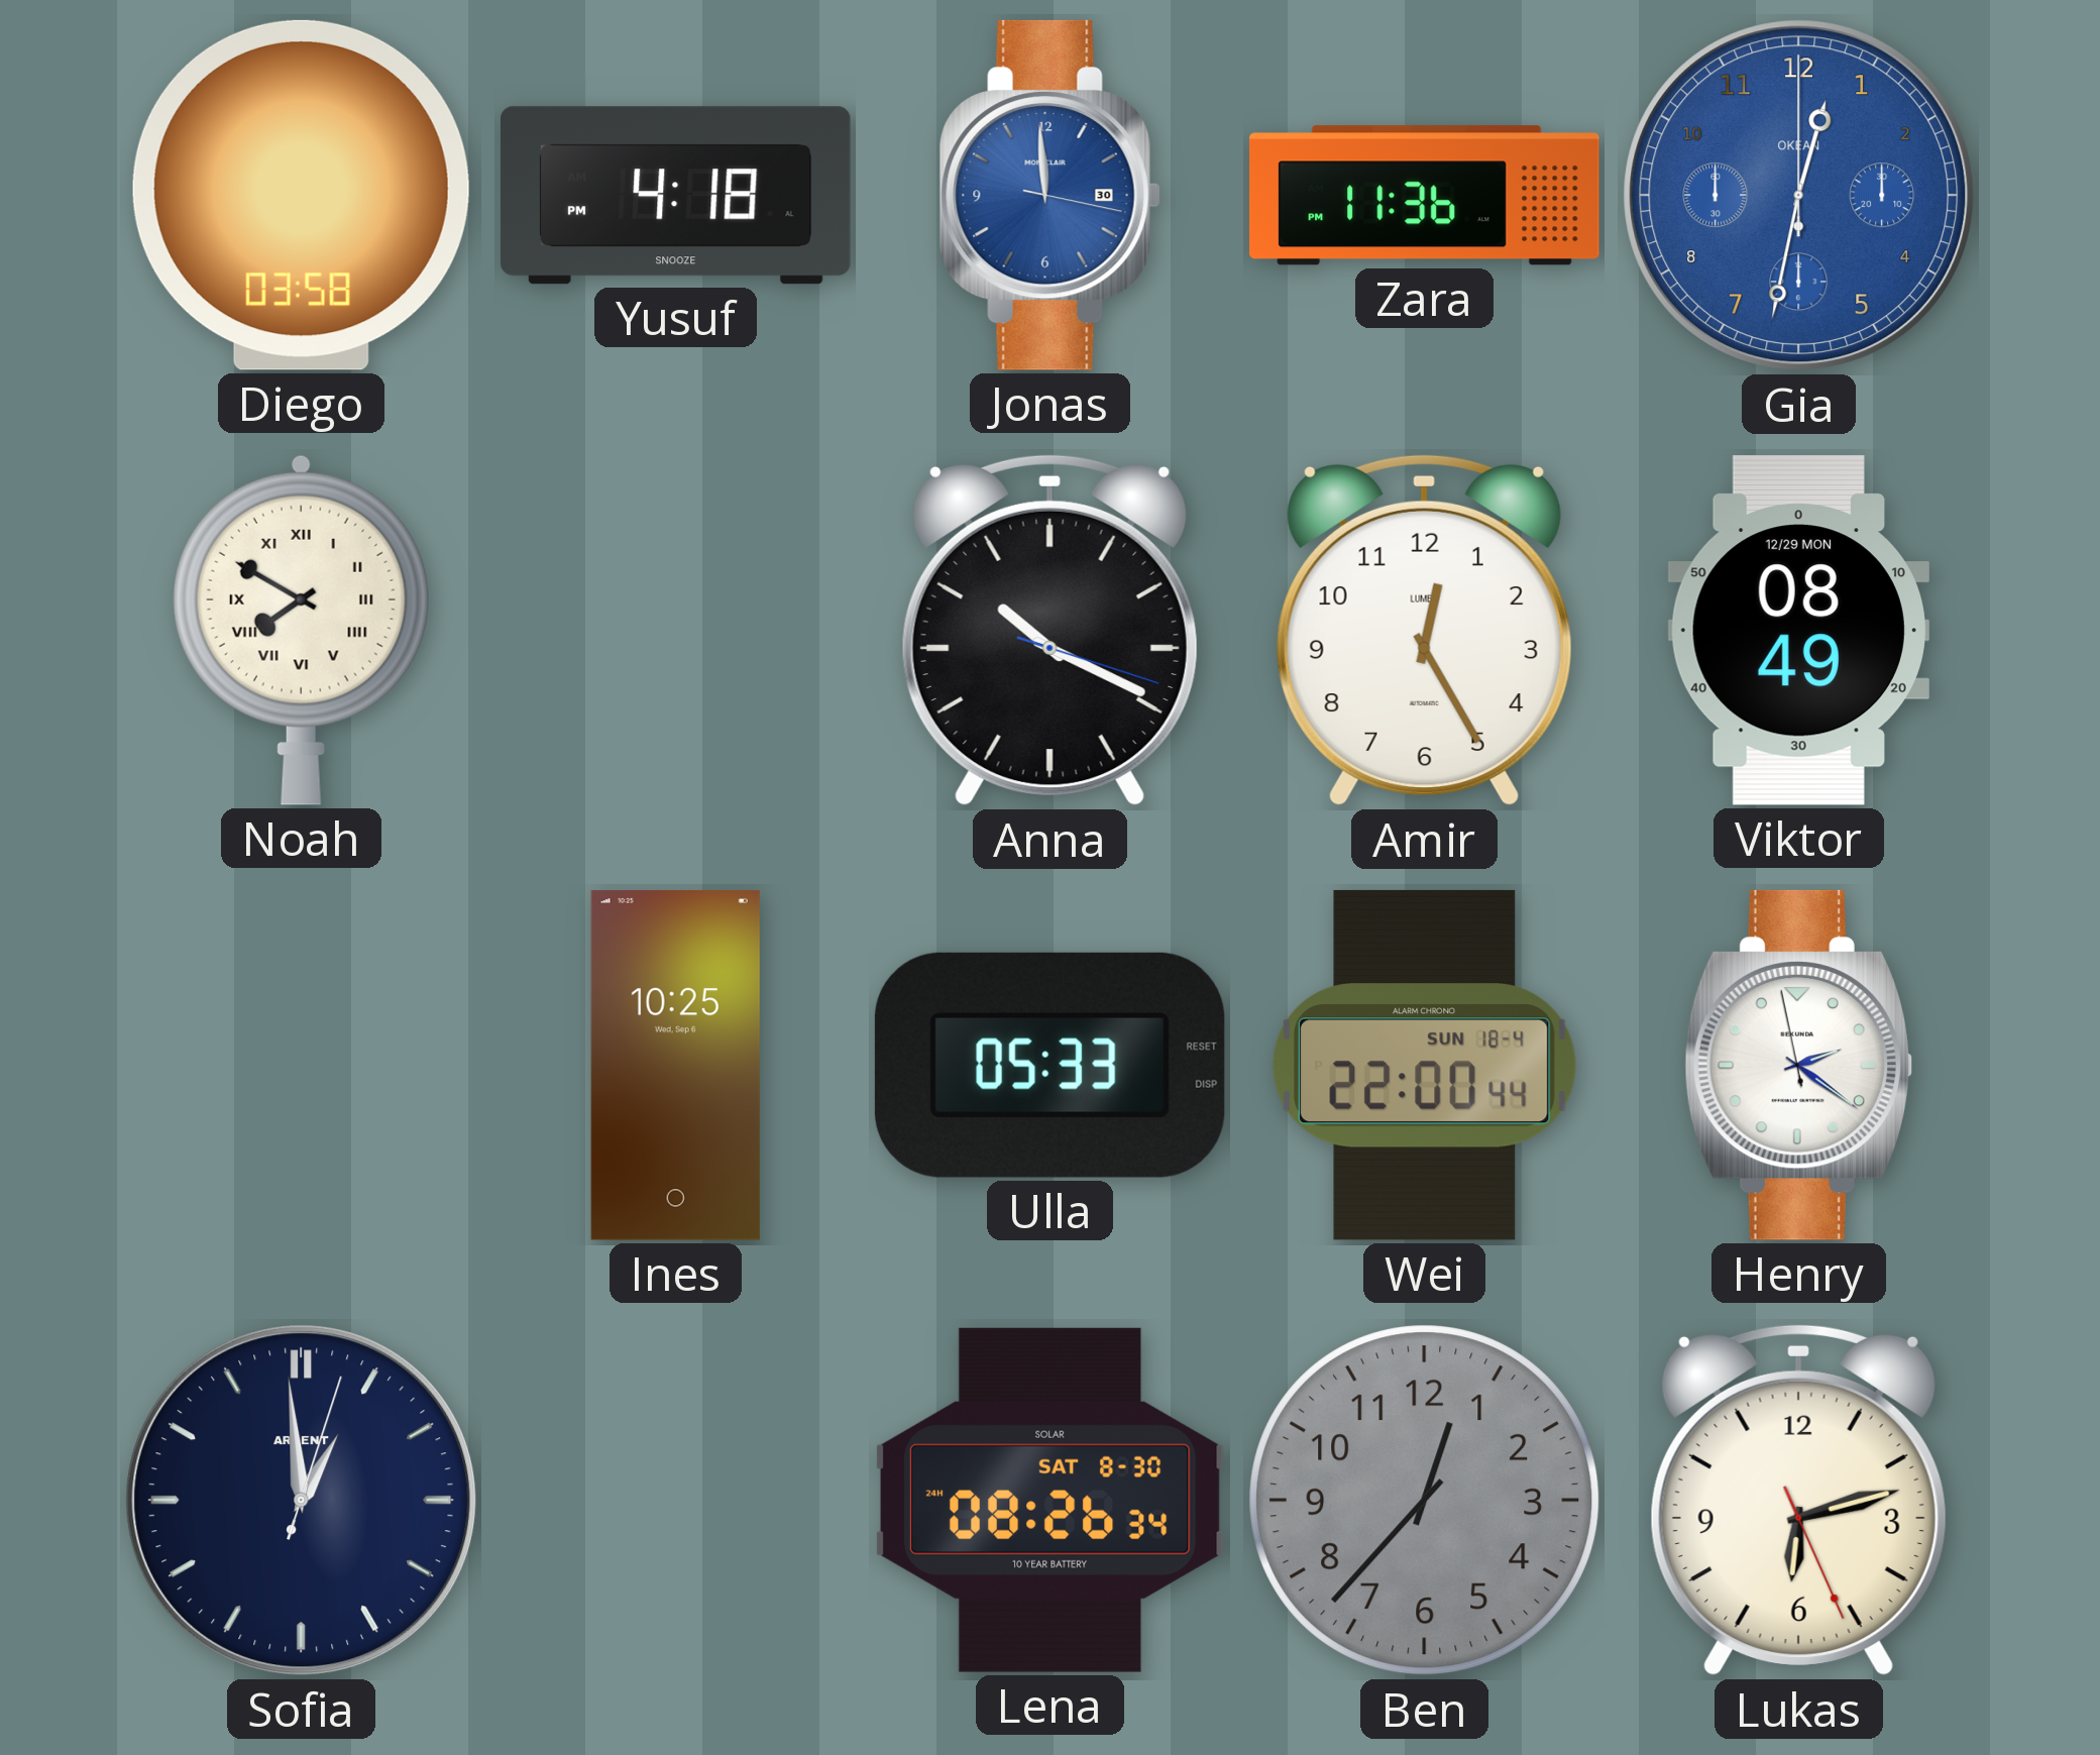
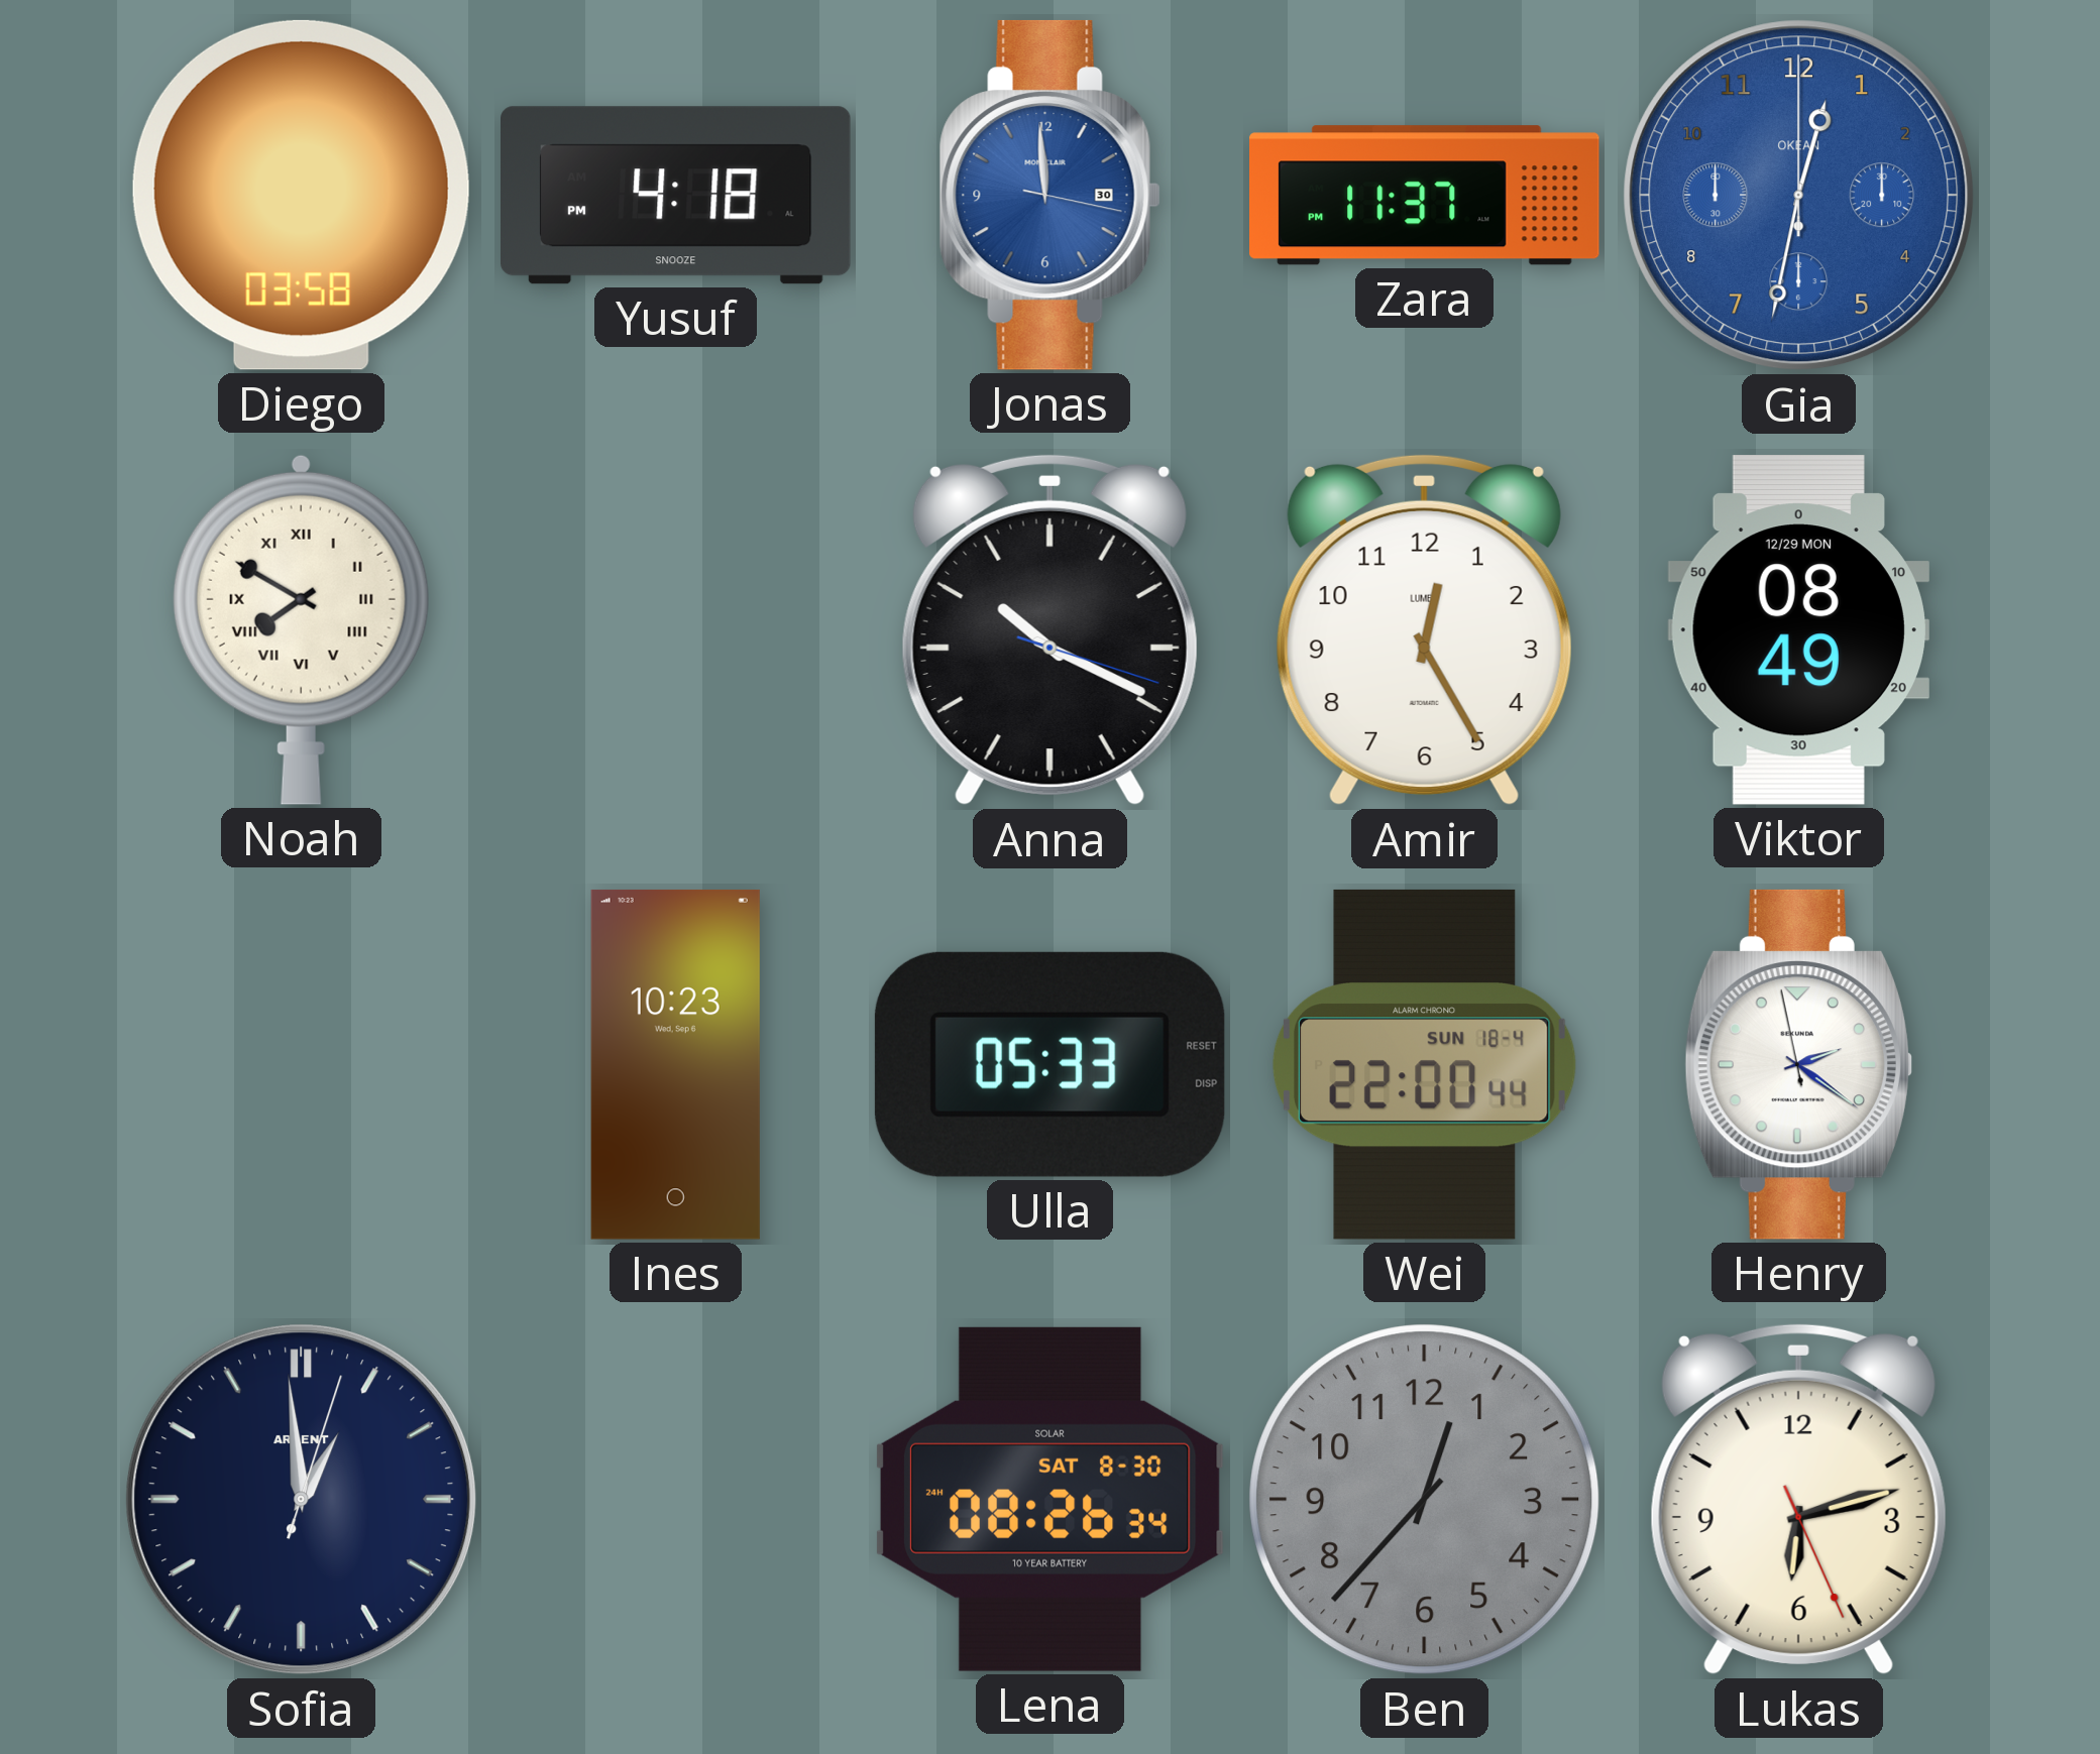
Zara: 11:36 -> 11:37 (1425, 196)
Ines: 10:25 -> 10:23 (675, 1064)
